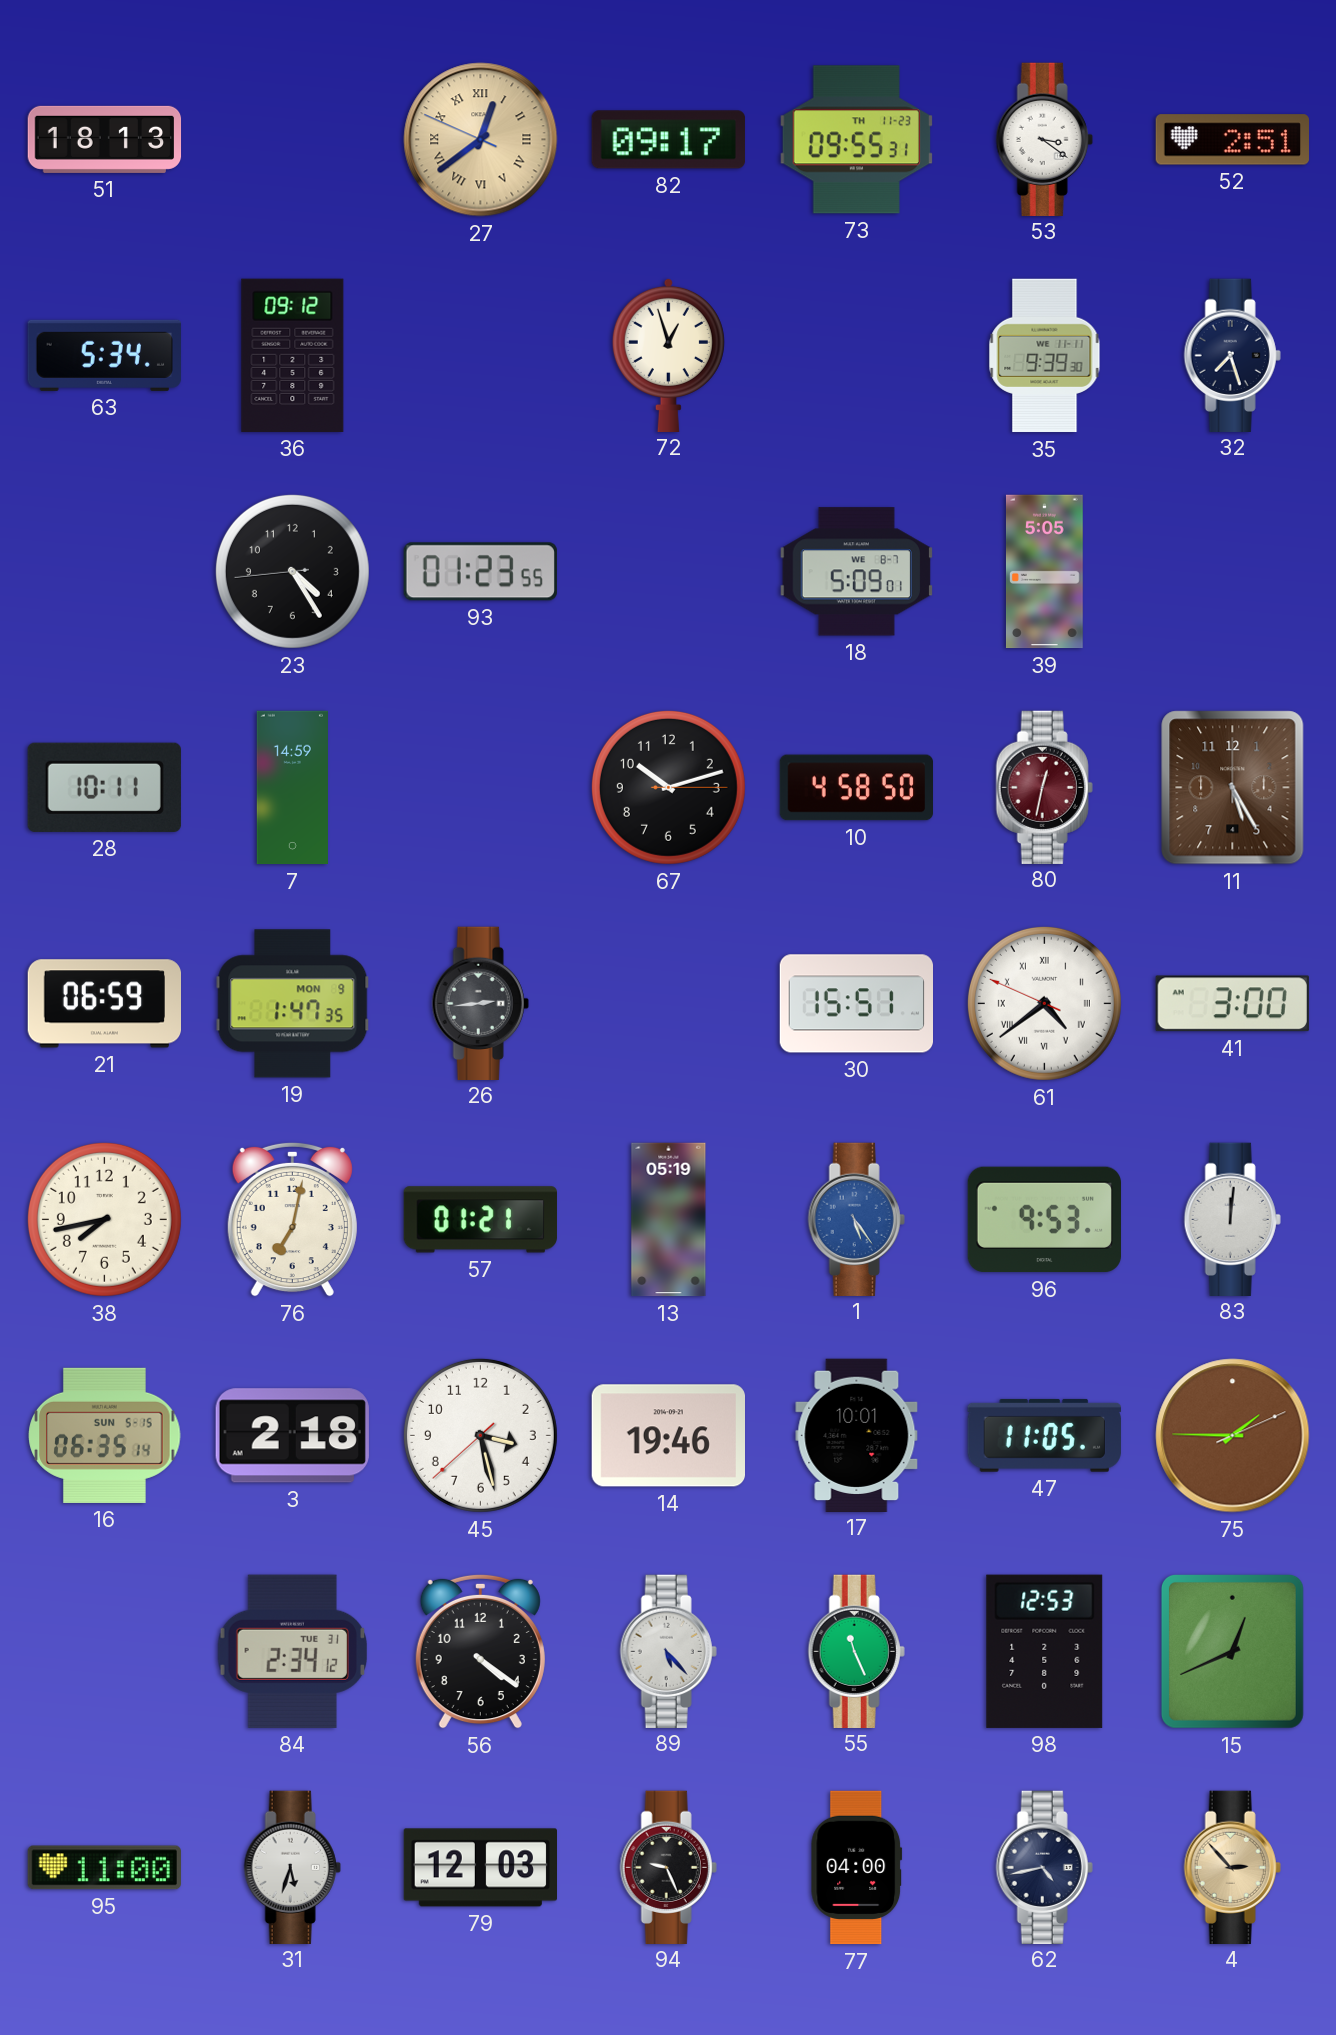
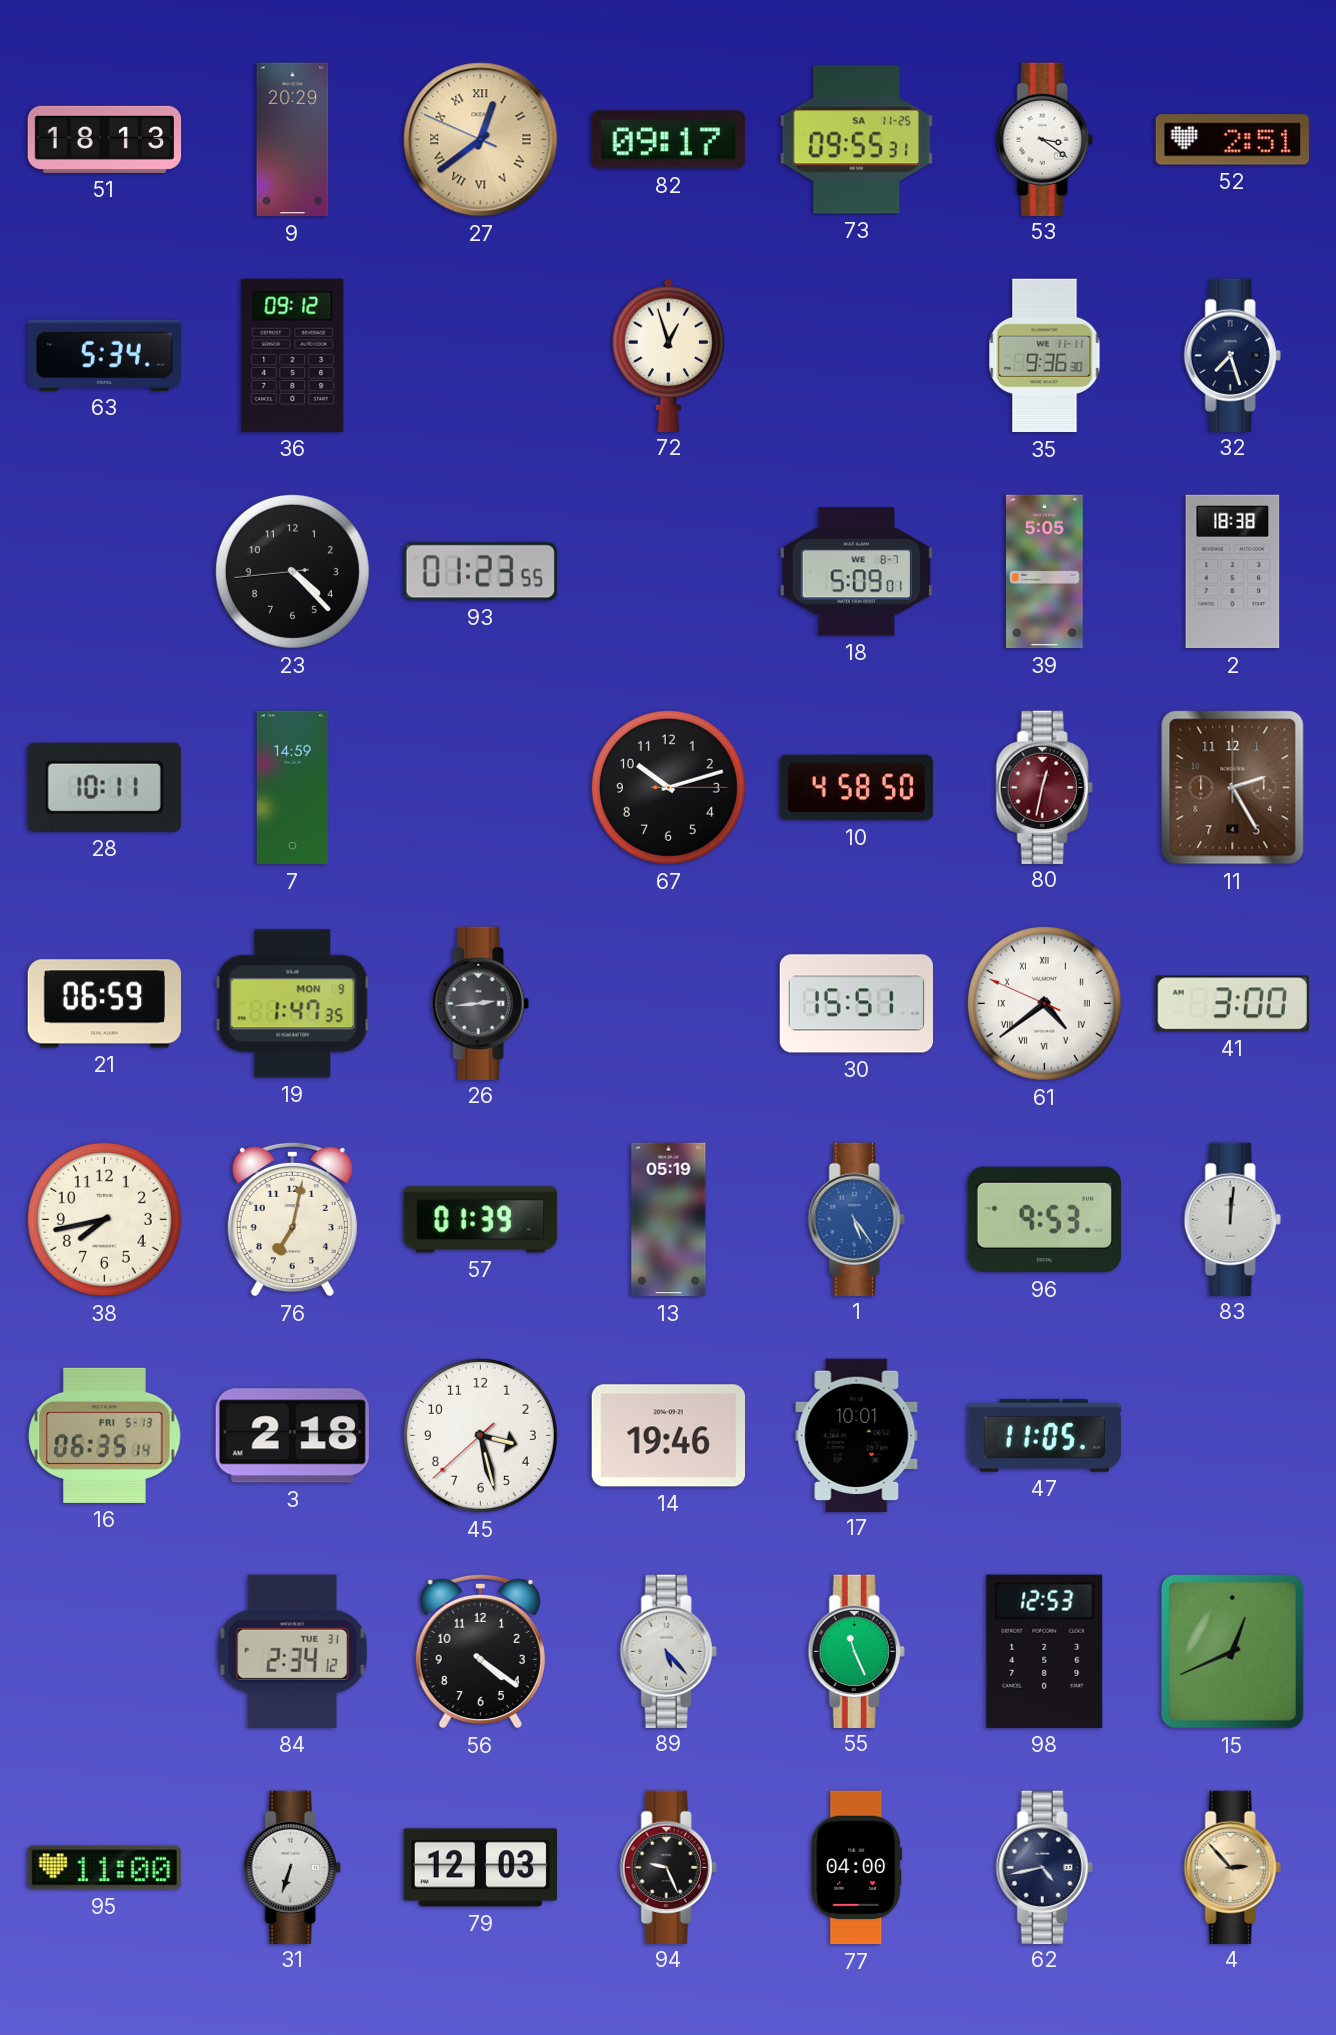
9: none -> 20:29 (293, 140)
73 date: TH 11-23 -> SA 11-25 (856, 140)
35: 9:39 -> 9:36 (1045, 356)
23: 4:24 -> 4:22 (292, 571)
2: none -> 18:38 (1233, 572)
11: 5:25 -> 2:25 (1233, 788)
57: 01:21 -> 01:39 (480, 1220)
16 date: SUN 5-15 -> FRI 5-13 (105, 1435)
75: 1:45 -> none (1233, 1436)
31: 5:33 -> 6:33 (292, 1867)
